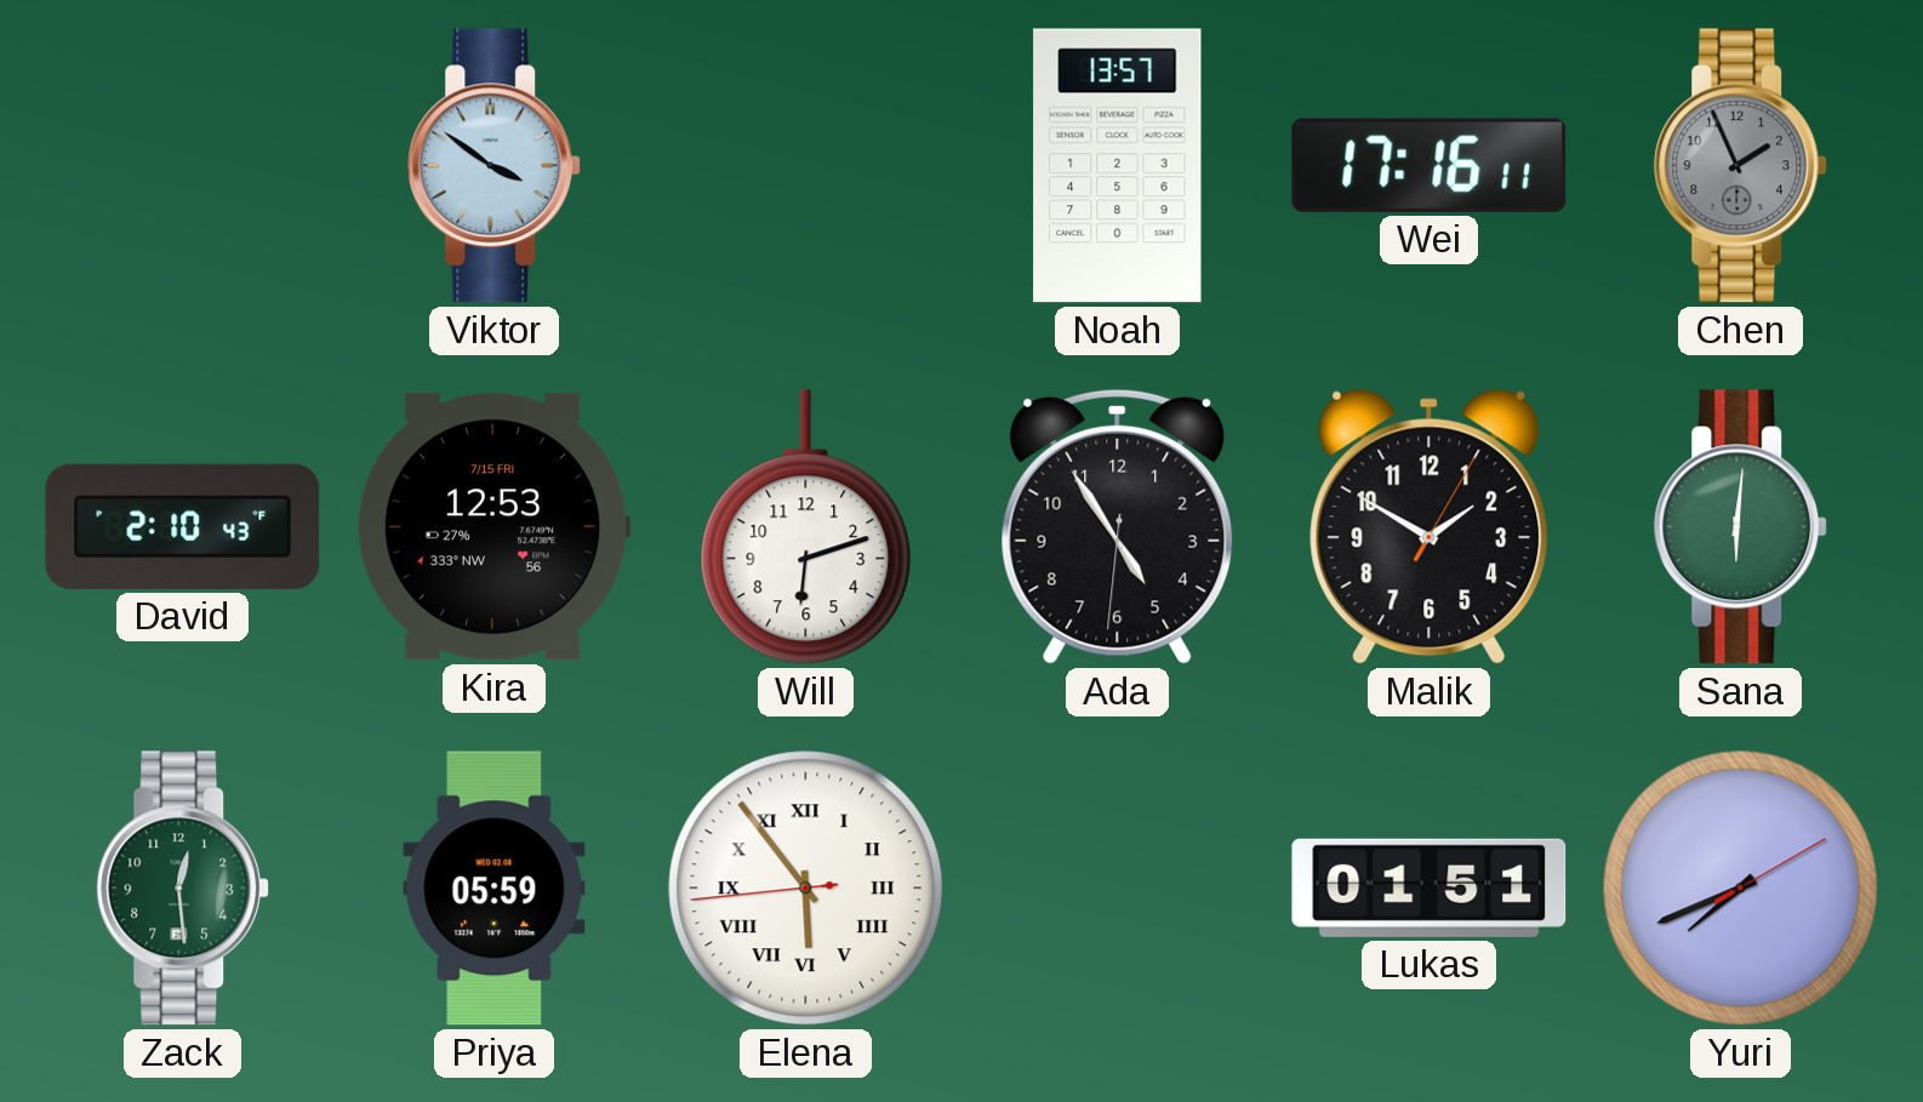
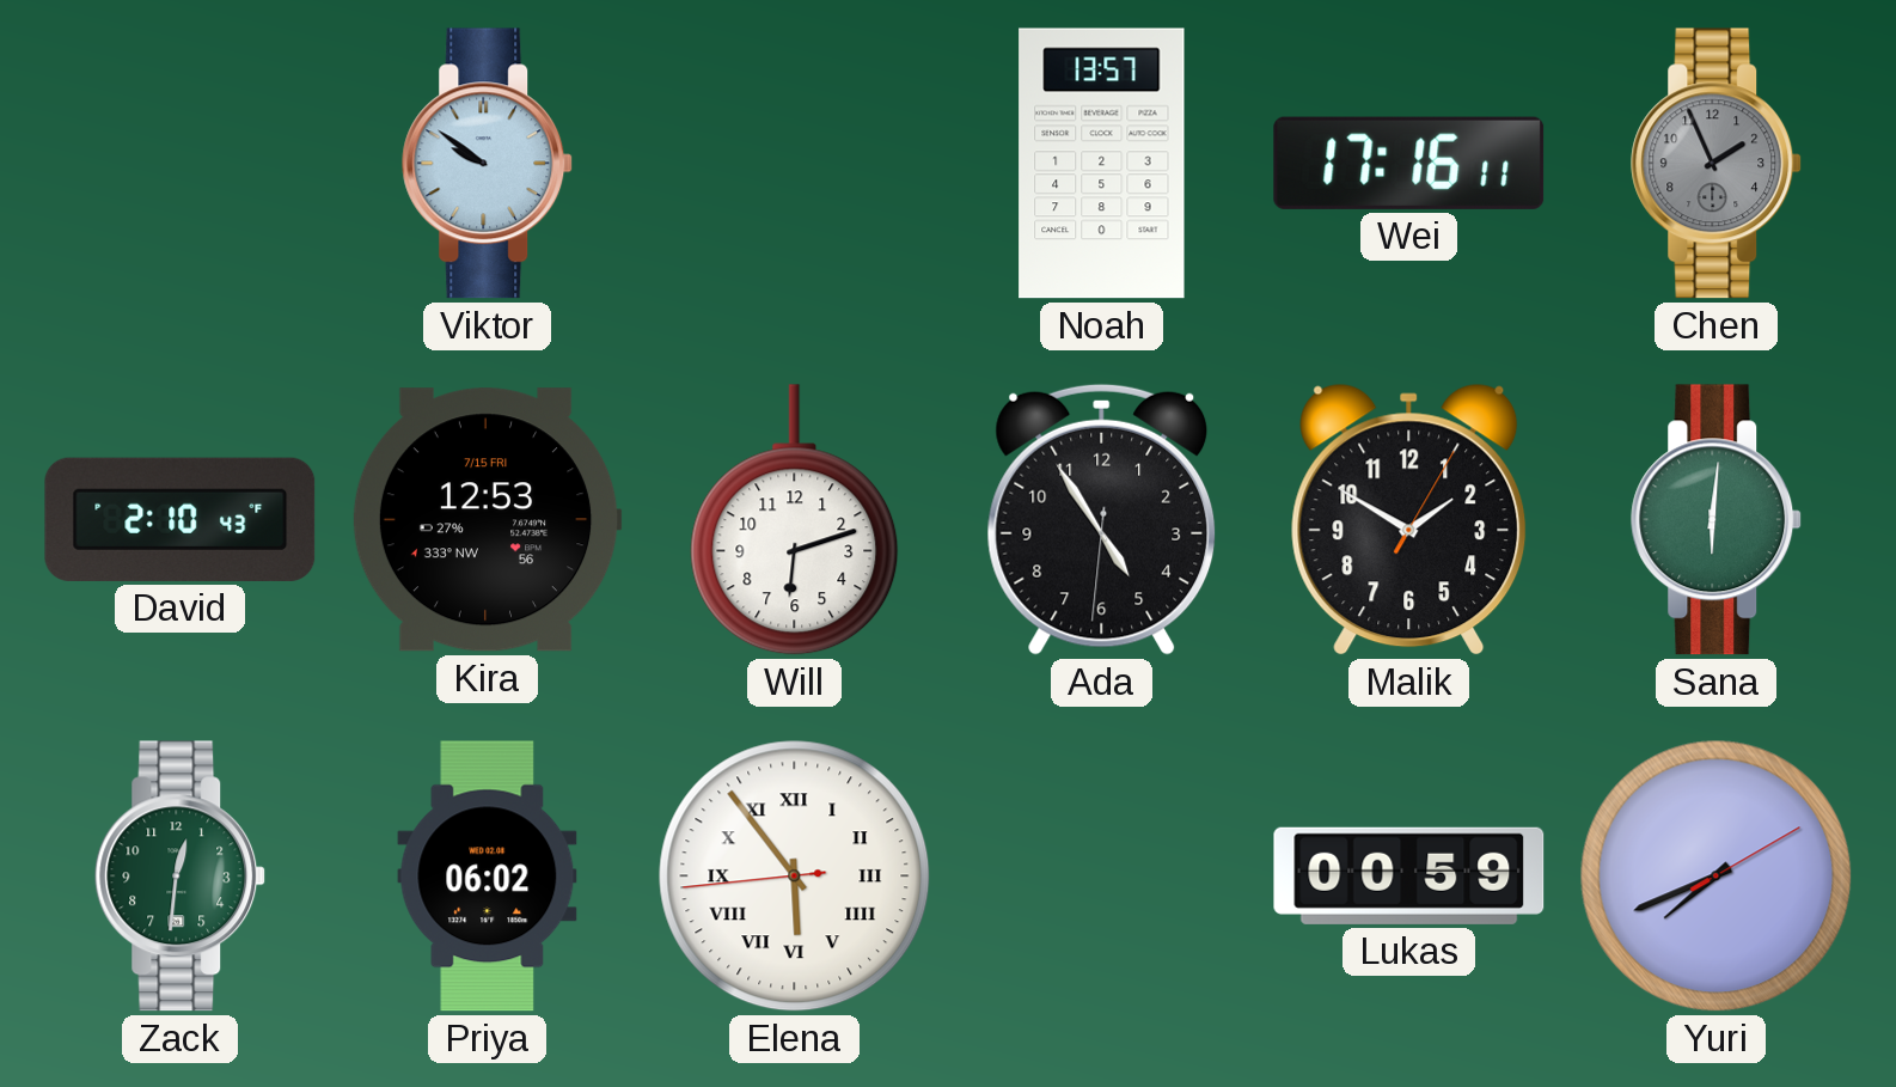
Viktor: 3:51 -> 9:51 (488, 164)
Zack: 12:29 -> 12:31 (181, 877)
Priya: 05:59 -> 06:02 (488, 877)
Lukas: 01:51 -> 00:59 (1409, 875)
